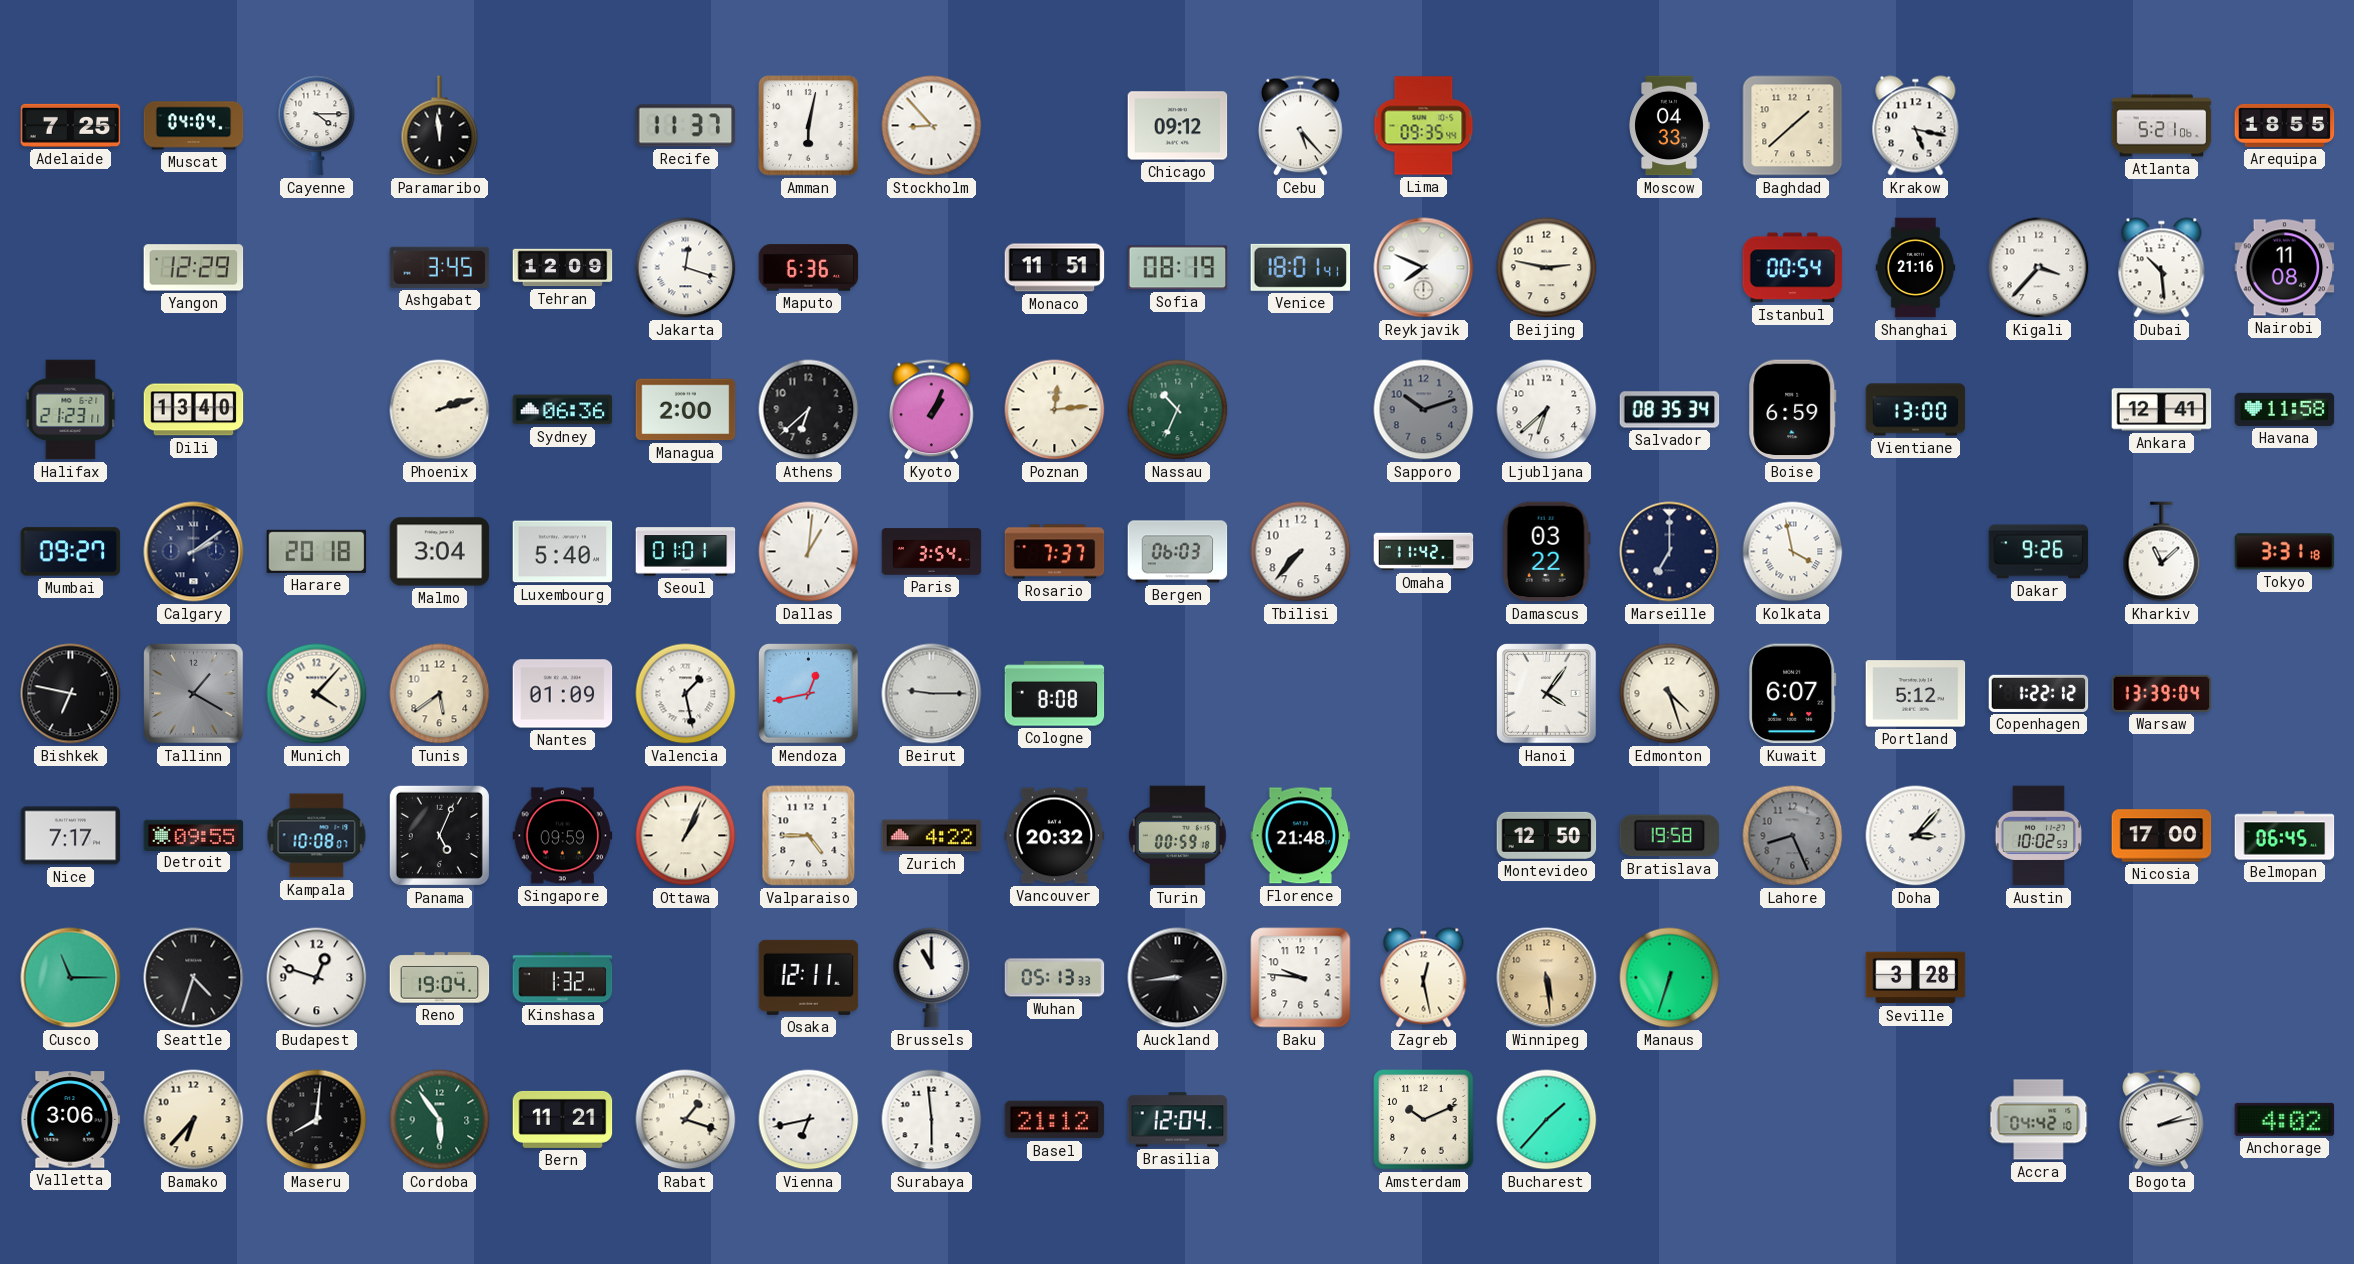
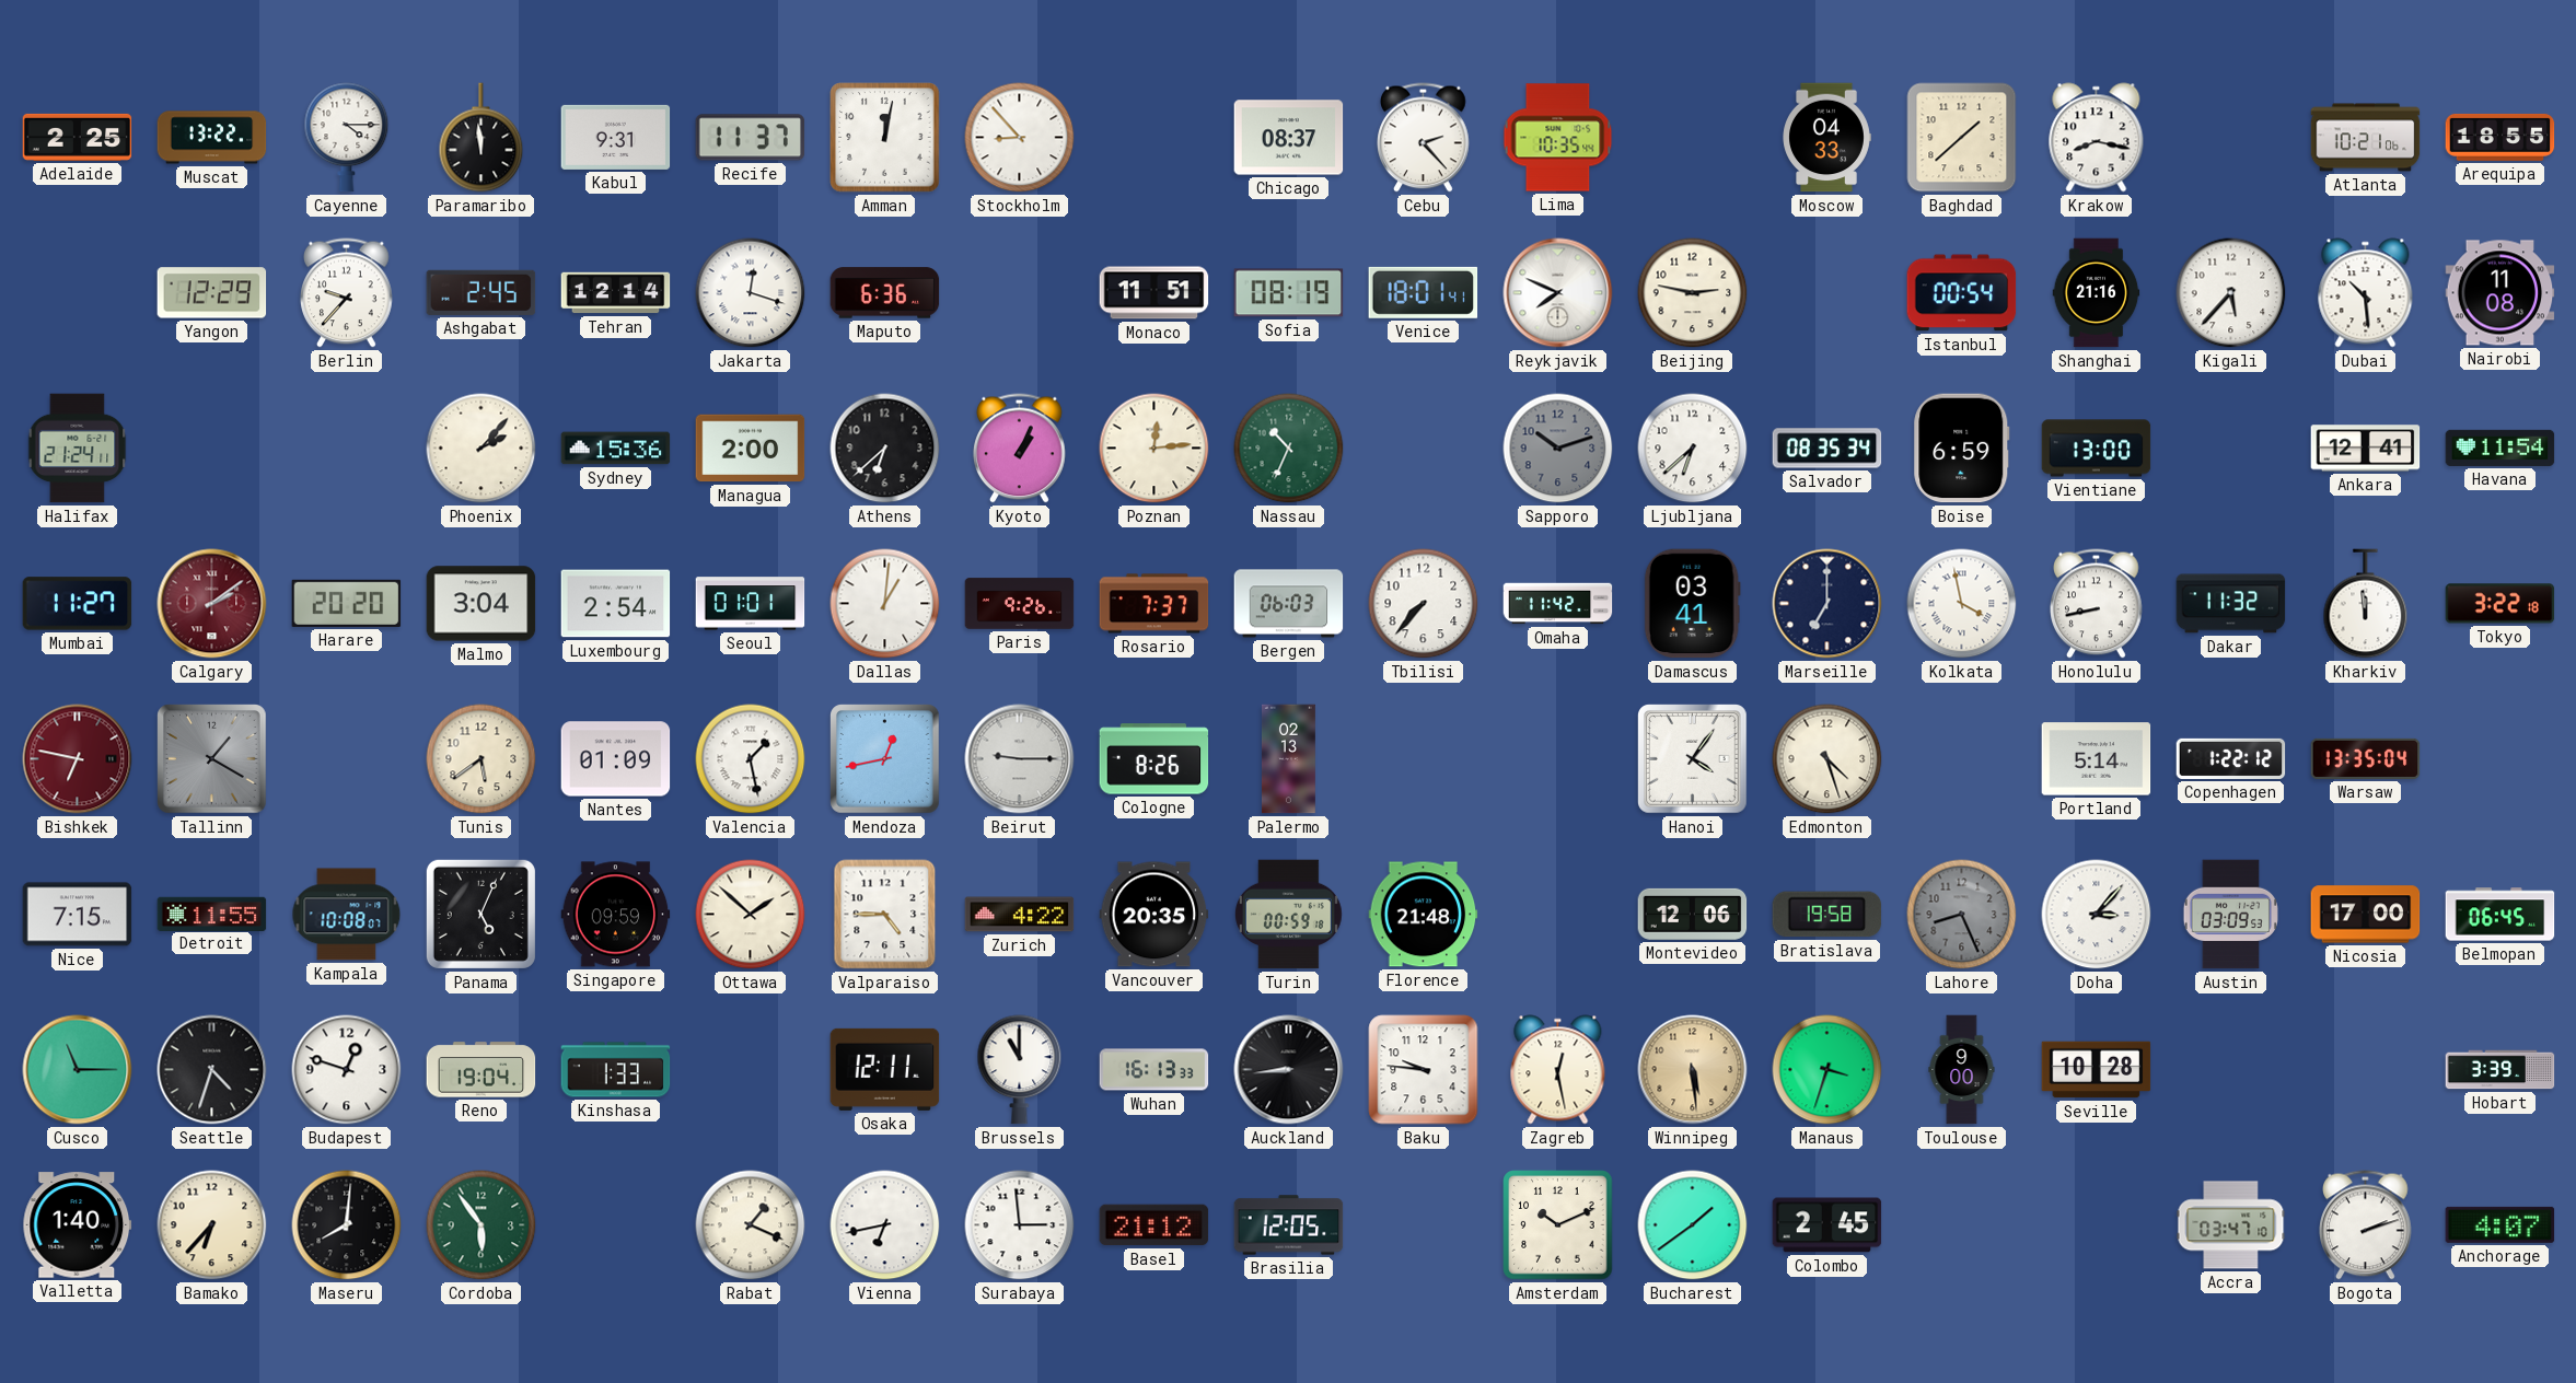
Adelaide: 7:25 -> 2:25 (78, 137)
Muscat: 04:04 -> 13:22 (212, 138)
Kabul: none -> 9:31 (616, 137)
Amman: 6:02 -> 12:02 (885, 138)
Chicago: 09:12 -> 08:37 (1289, 138)
Cebu: 5:23 -> 2:23 (1424, 138)
Lima: 09:35 -> 10:35 (1558, 138)
Krakow: 5:17 -> 8:17 (2097, 138)
Atlanta: 5:21 -> 10:21 (2366, 138)
Berlin: none -> 9:37 (347, 293)
Ashgabat: 3:45 -> 2:45 (481, 292)
Tehran: 12:09 -> 12:14 (616, 293)
Kigali: 3:37 -> 5:37 (2231, 293)
Halifax: 21:23 -> 21:24 (78, 449)
Dili: 13:40 -> none (194, 410)
Phoenix: 2:12 -> 2:07 (481, 449)
Sydney: 06:36 -> 15:36 (616, 449)
Havana: 11:58 -> 11:54 (2500, 448)
Mumbai: 09:27 -> 11:27 (78, 604)
Calgary dial: navy -> burgundy (212, 604)
Harare: 20:18 -> 20:20 (347, 603)
Luxembourg: 5:40 -> 2:54 (616, 604)
Paris: 3:54 -> 9:26 (1020, 604)
Damascus: 03:22 -> 03:41 (1692, 604)
Honolulu: none -> 8:43 (2097, 604)
Dakar: 9:26 -> 11:32 (2231, 604)
Kharkiv: 11:08 -> 11:59 (2366, 604)
Tokyo: 3:31 -> 3:22 (2500, 604)
Bishkek dial: black -> burgundy (78, 759)
Munich: 4:07 -> none (317, 694)
Cologne: 8:08 -> 8:26 (1154, 759)
Palermo: none -> 02:13 (1288, 759)
Kuwait: 6:07 -> none (1793, 694)
Portland: 5:12 -> 5:14 (2097, 759)
Warsaw: 13:39 -> 13:35 (2366, 758)
Nice: 7:17 -> 7:15 (78, 915)
Detroit: 09:55 -> 11:55 (212, 914)
Ottawa: 1:04 -> 1:52 (751, 915)
Vancouver: 20:32 -> 20:35 (1154, 915)
Montevideo: 12:50 -> 12:06 (1693, 914)
Austin: 10:02 -> 03:09 (2230, 915)
Kinshasa: 1:32 -> 1:33 (616, 1070)
Wuhan: 05:13 -> 16:13 (1154, 1070)
Manaus: 6:33 -> 3:33 (1827, 1070)
Toulouse: none -> 9:00 (1962, 1070)
Seville: 3:28 -> 10:28 (2097, 1070)
Hobart: none -> 3:39 (2500, 1070)
Valletta: 3:06 -> 1:40 (78, 1225)
Bern: 11:21 -> none (563, 1119)
Rabat: 1:18 -> 1:19 (751, 1225)
Surabaya: 5:59 -> 2:59 (1020, 1225)
Brasilia: 12:04 -> 12:05 (1289, 1225)
Bucharest: 1:37 -> 1:39 (1693, 1225)
Colombo: none -> 2:45 (1827, 1225)
Accra: 04:42 -> 03:47 (2231, 1225)
Bogota: 2:13 -> 2:12 (2366, 1225)
Anchorage: 4:02 -> 4:07 (2500, 1224)
